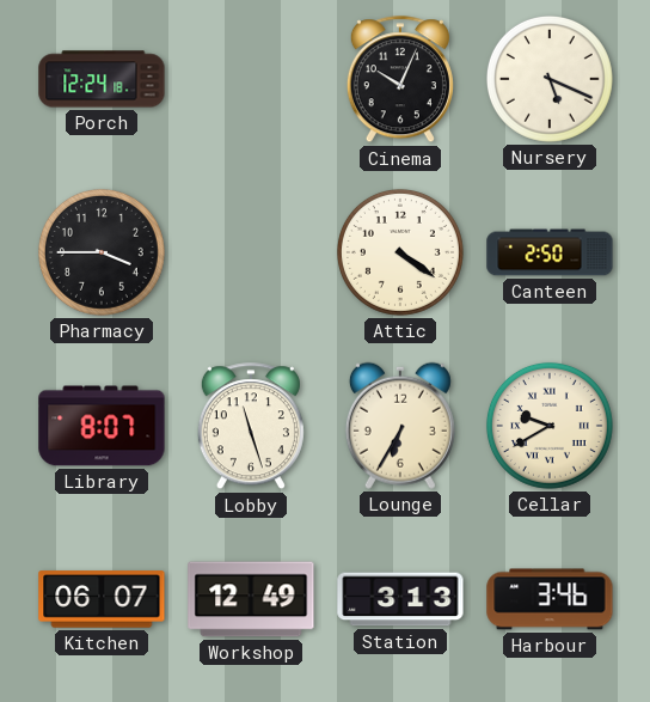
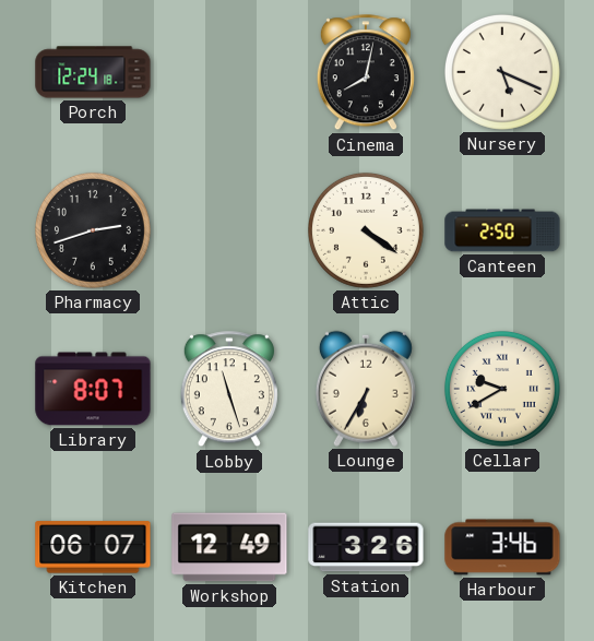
Cinema: 10:04 -> 8:02 (366, 73)
Pharmacy: 3:45 -> 2:42 (93, 230)
Station: 3:13 -> 3:26 (366, 547)
